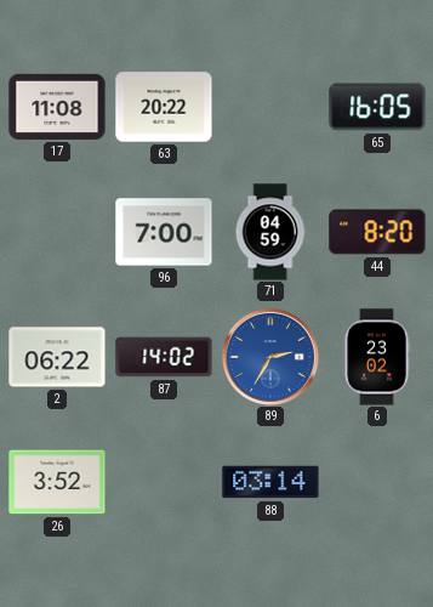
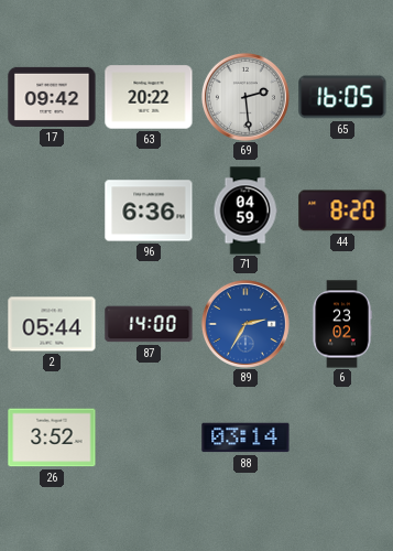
17: 11:08 -> 09:42 (52, 97)
69: none -> 2:29 (245, 97)
96: 7:00 -> 6:36 (149, 210)
2: 06:22 -> 05:44 (52, 324)
87: 14:02 -> 14:00 (149, 324)
